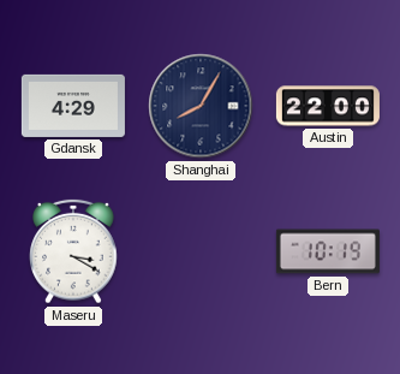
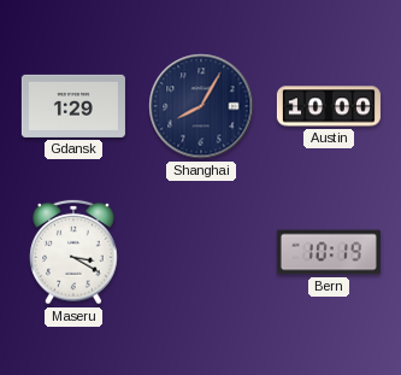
Gdansk: 4:29 -> 1:29 (73, 106)
Austin: 22:00 -> 10:00 (329, 106)
